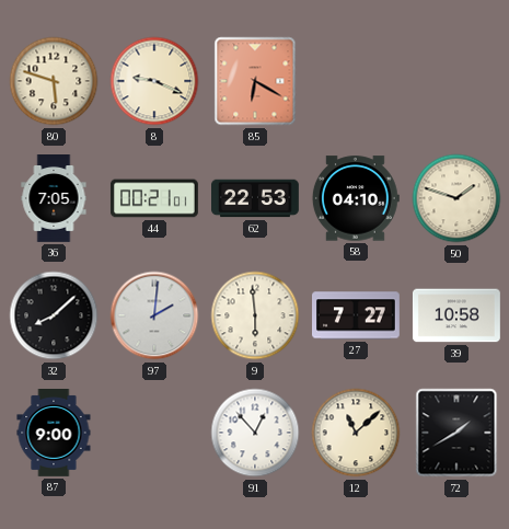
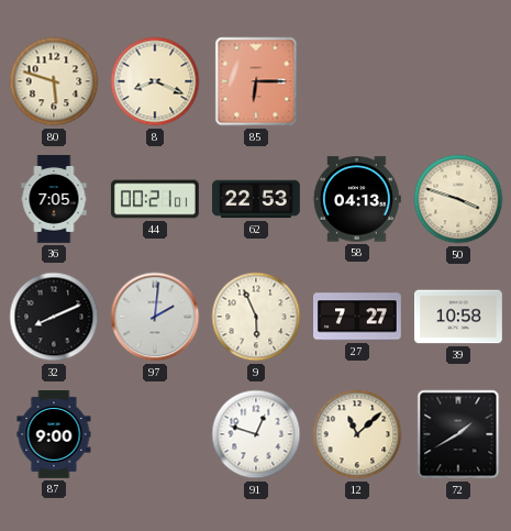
8: 9:19 -> 8:19 (155, 81)
85: 6:20 -> 6:15 (256, 81)
58: 04:10 -> 04:13 (357, 199)
50: 1:48 -> 3:48 (458, 199)
32: 8:08 -> 8:11 (54, 317)
9: 5:59 -> 5:56 (256, 317)
91: 12:53 -> 12:48 (256, 434)
